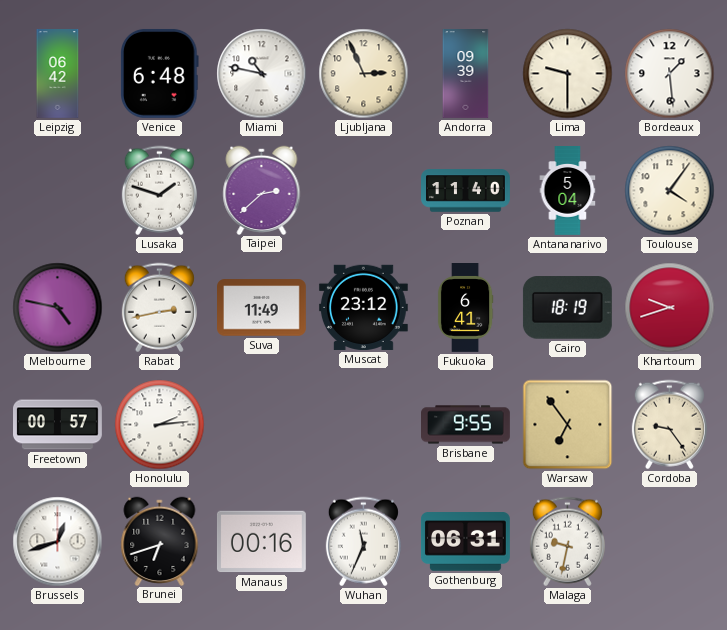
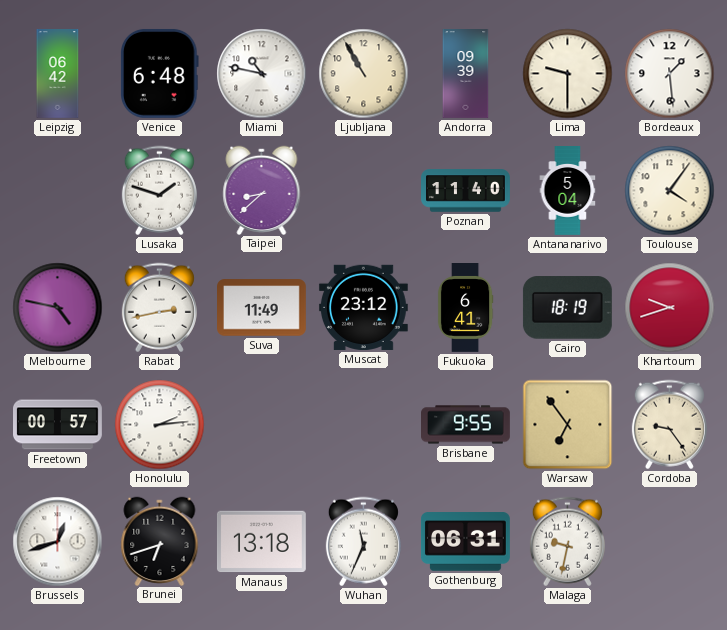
Ljubljana: 2:56 -> 10:55 (364, 74)
Taipei: 2:38 -> 8:38 (262, 190)
Manaus: 00:16 -> 13:18 (261, 542)
